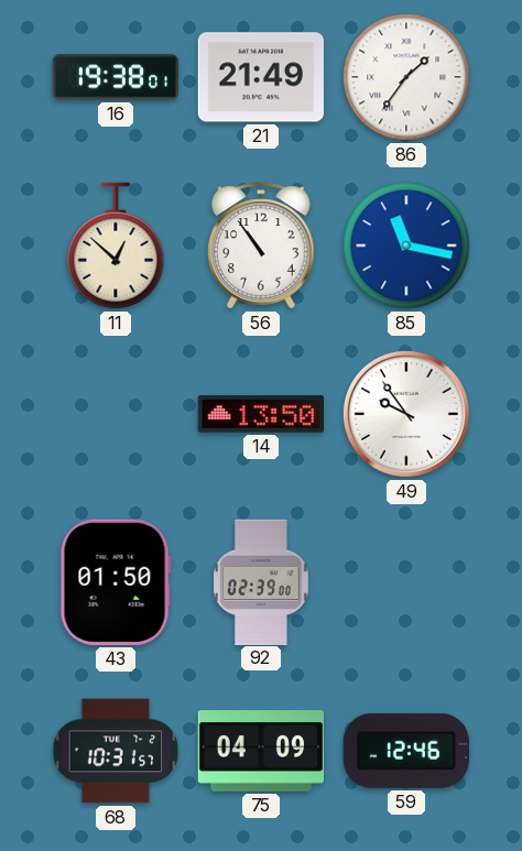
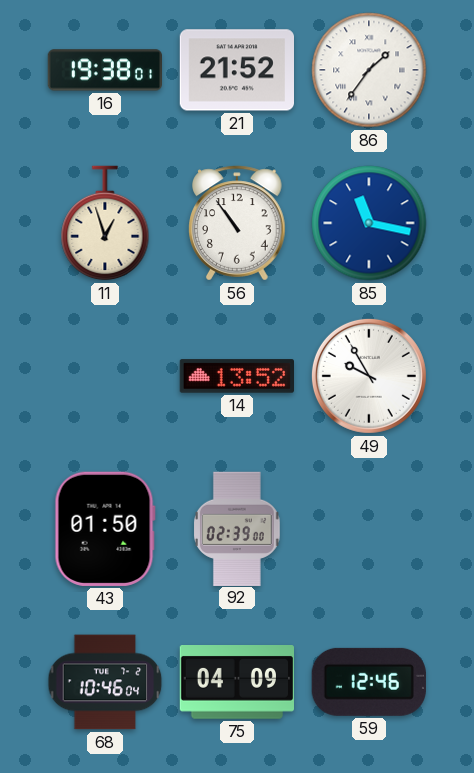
21: 21:49 -> 21:52 (236, 70)
11: 12:52 -> 12:57 (105, 223)
14: 13:50 -> 13:52 (236, 376)
49: 9:54 -> 9:55 (369, 376)
68: 10:31 -> 10:46 (105, 682)
